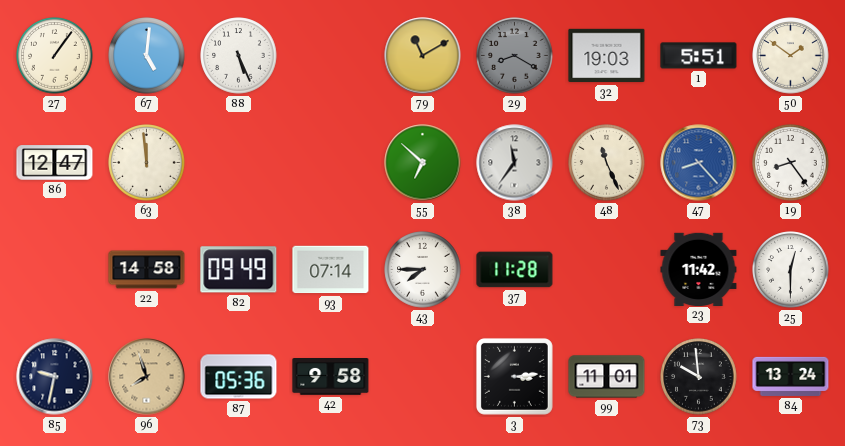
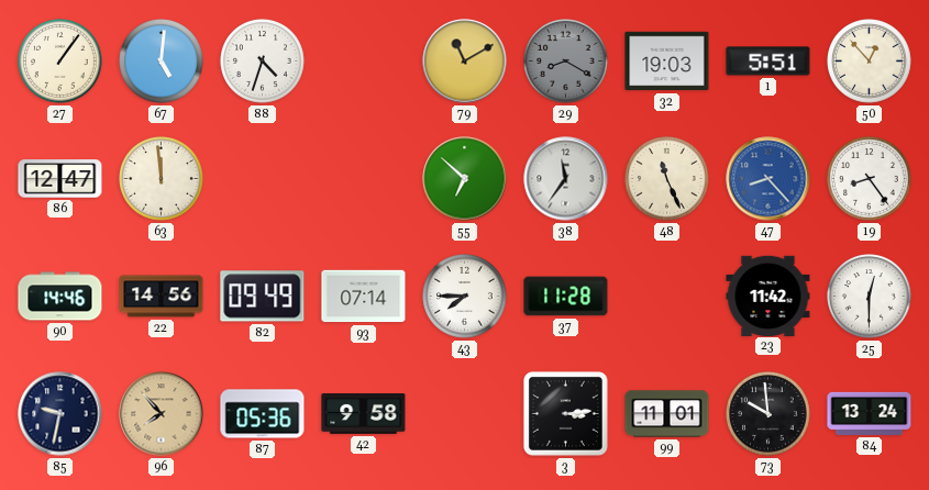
88: 5:26 -> 4:33 (263, 62)
50: 1:51 -> 12:53 (870, 62)
90: none -> 14:46 (60, 297)
22: 14:58 -> 14:56 (162, 297)
96: 7:57 -> 7:53 (162, 414)
